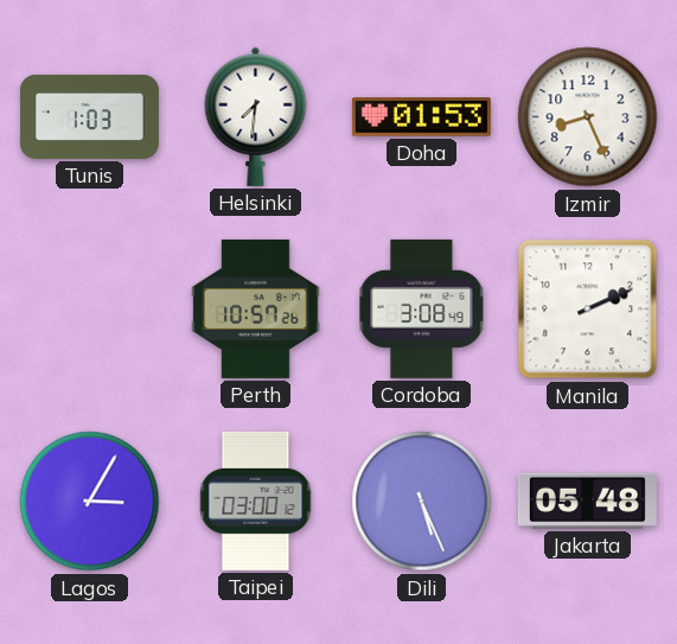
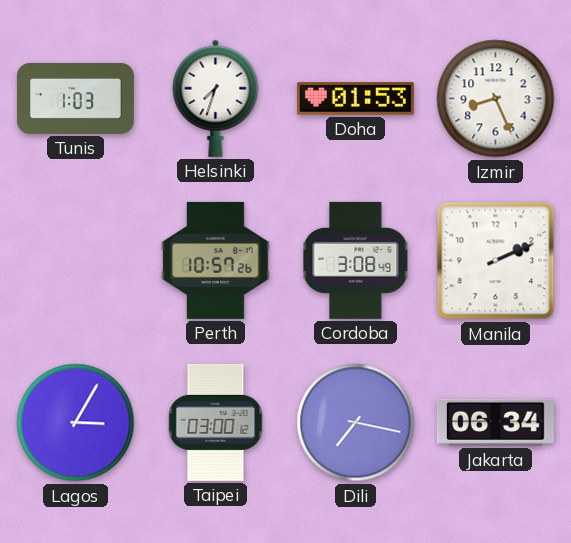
Helsinki: 7:31 -> 7:33 (216, 98)
Dili: 5:26 -> 7:17 (356, 423)
Jakarta: 05:48 -> 06:34 (495, 422)
